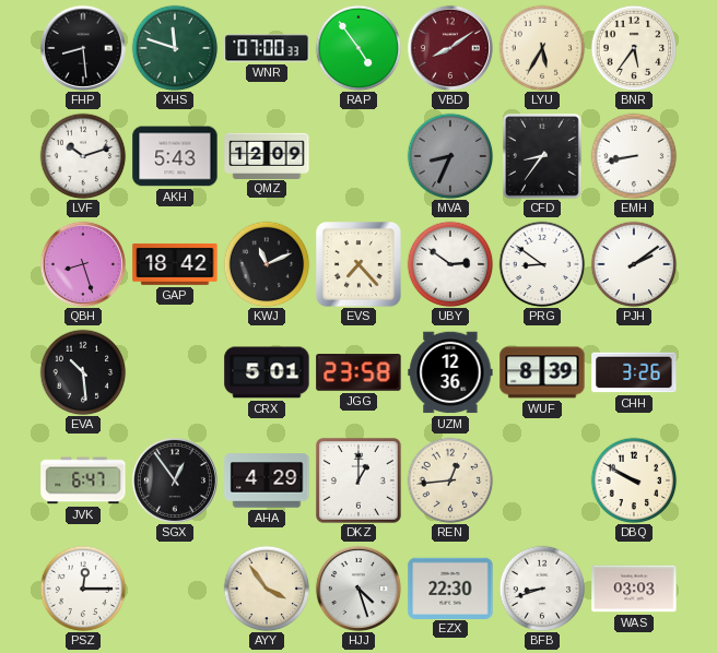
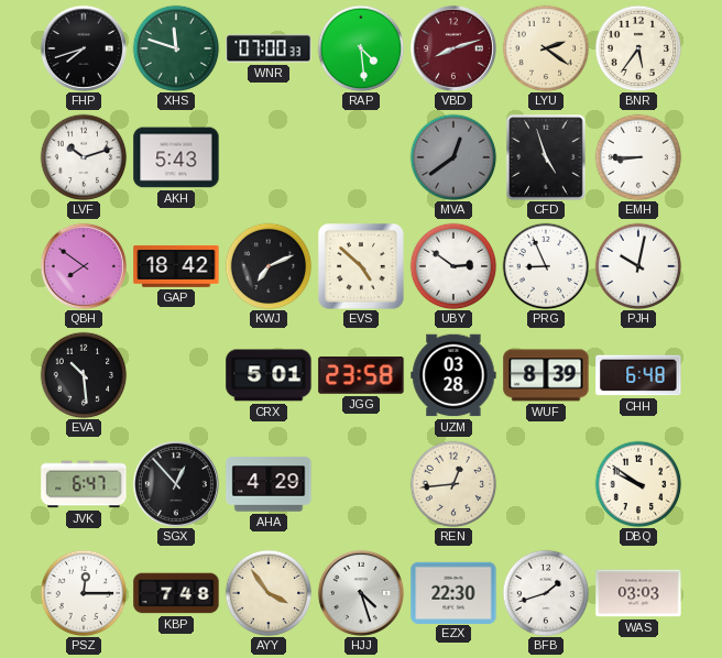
FHP: 8:29 -> 7:42 (84, 48)
RAP: 4:54 -> 4:29 (361, 48)
VBD: 8:09 -> 8:12 (453, 48)
LYU: 5:35 -> 2:21 (546, 48)
QMZ: 12:09 -> none (267, 155)
MVA: 8:34 -> 12:39 (453, 157)
CFD: 8:36 -> 4:57 (547, 158)
EMH: 8:43 -> 8:45 (638, 157)
QBH: 8:27 -> 7:51 (84, 266)
KWJ: 11:11 -> 7:11 (269, 266)
EVS: 7:23 -> 4:52 (361, 266)
PRG: 8:51 -> 8:56 (546, 266)
PJH: 2:09 -> 10:02 (638, 266)
UZM: 12:36 -> 03:28 (453, 375)
CHH: 3:26 -> 6:48 (638, 375)
SGX: 12:54 -> 12:53 (176, 484)
DKZ: 1:00 -> none (358, 480)
DBQ: 9:50 -> 9:51 (638, 484)
KBP: none -> 7:48 (176, 593)
BFB: 8:42 -> 1:42 (546, 593)
